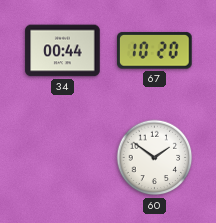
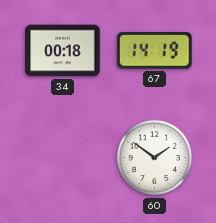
34: 00:44 -> 00:18 (63, 51)
67: 10:20 -> 14:19 (155, 51)
